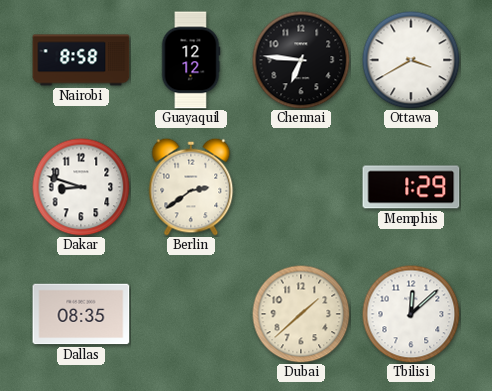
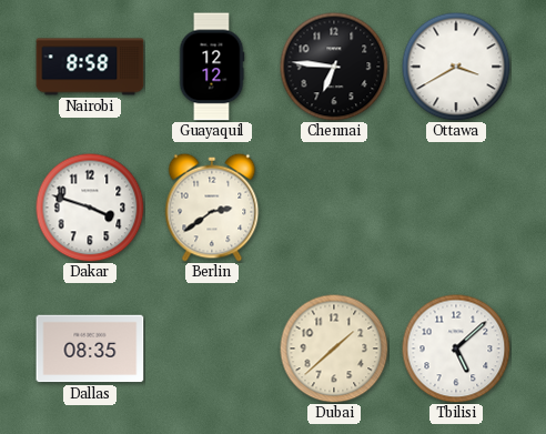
Dakar: 8:48 -> 3:48 (90, 208)
Memphis: 1:29 -> none (411, 187)
Tbilisi: 12:08 -> 5:08 (456, 349)
